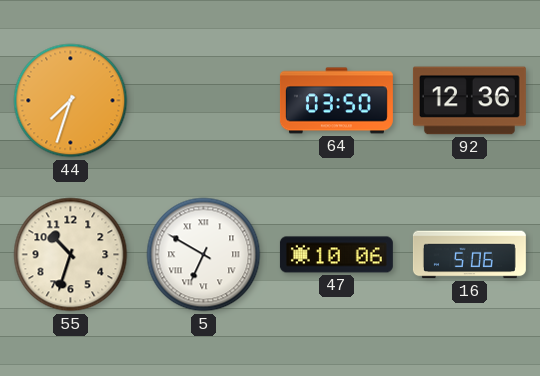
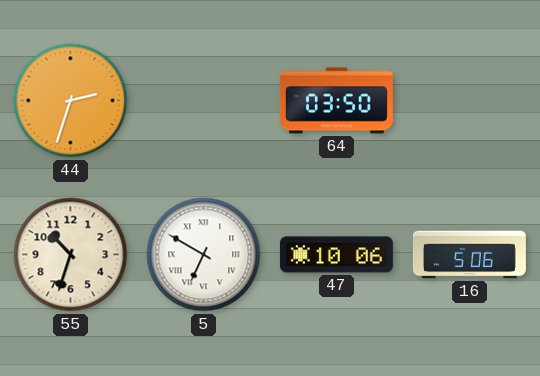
44: 7:33 -> 2:33 (71, 101)
92: 12:36 -> none (469, 101)
